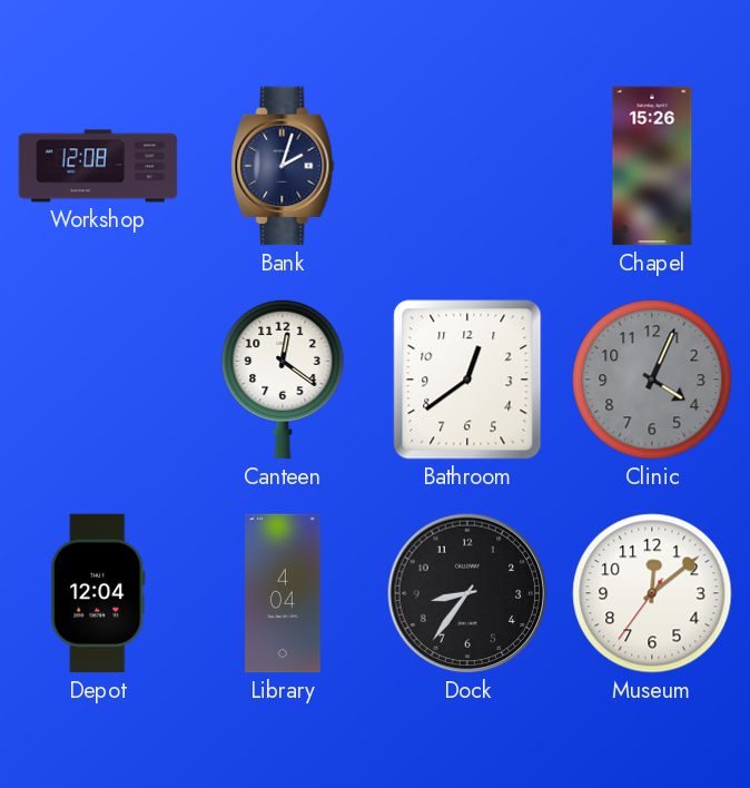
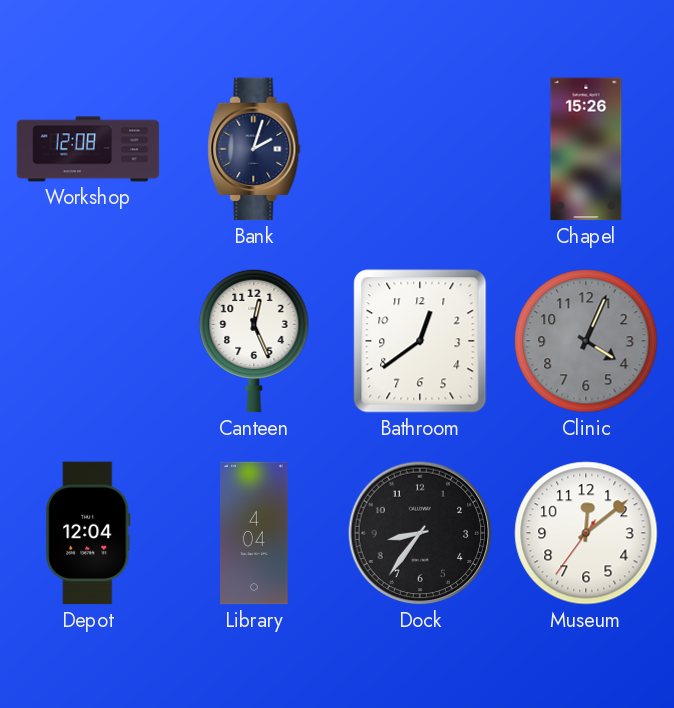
Canteen: 12:21 -> 12:26 (254, 341)
